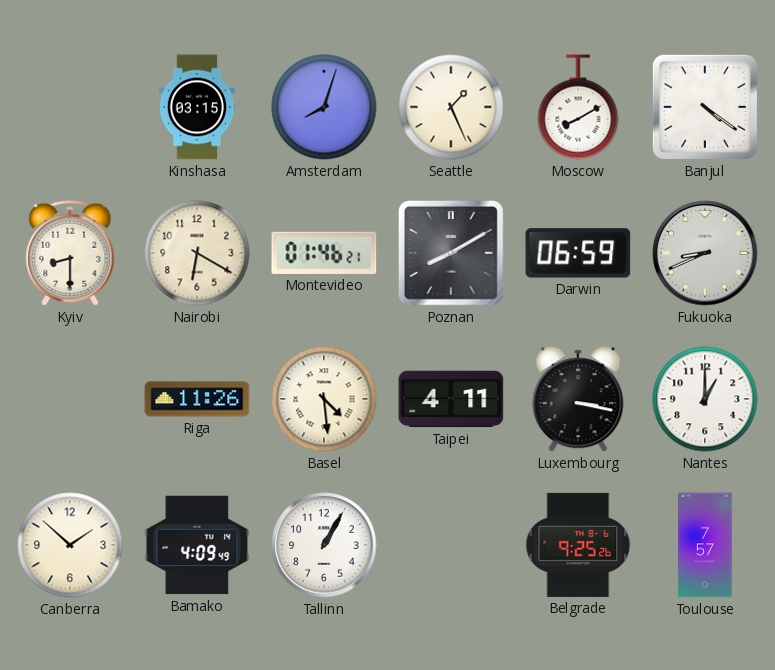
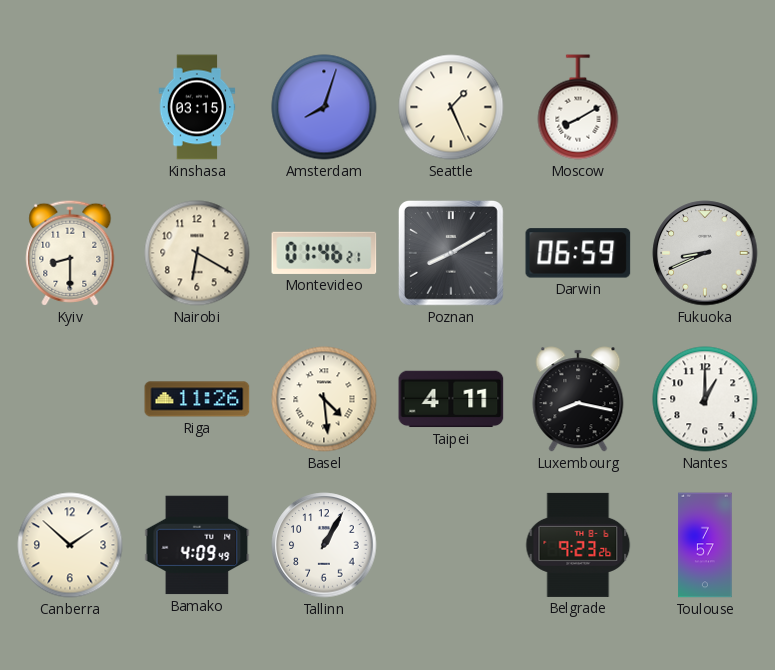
Banjul: 4:21 -> none (705, 107)
Luxembourg: 3:17 -> 8:17 (578, 399)
Belgrade: 9:25 -> 9:23 (578, 545)
